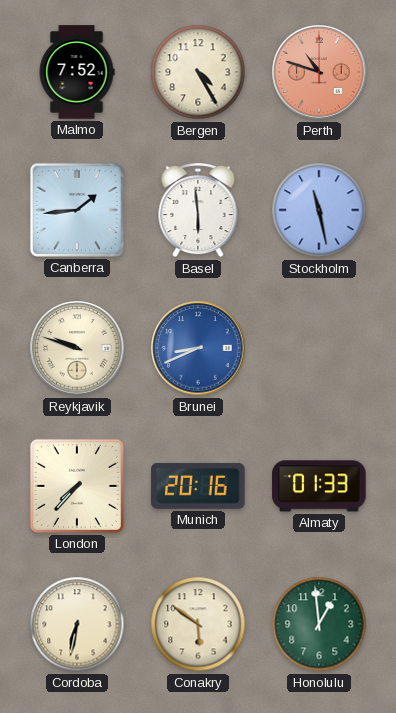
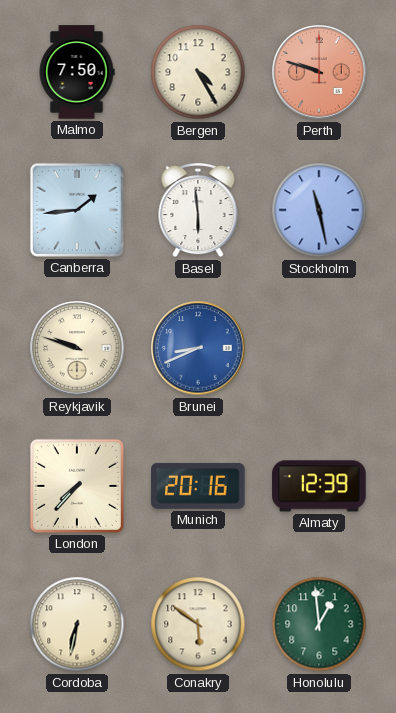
Malmo: 7:52 -> 7:50 (77, 72)
Perth: 10:48 -> 9:48 (319, 72)
Almaty: 01:33 -> 12:39 (319, 486)
